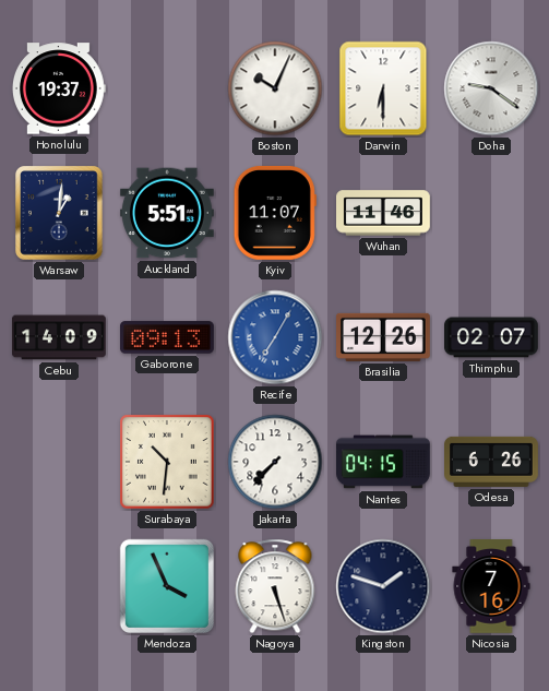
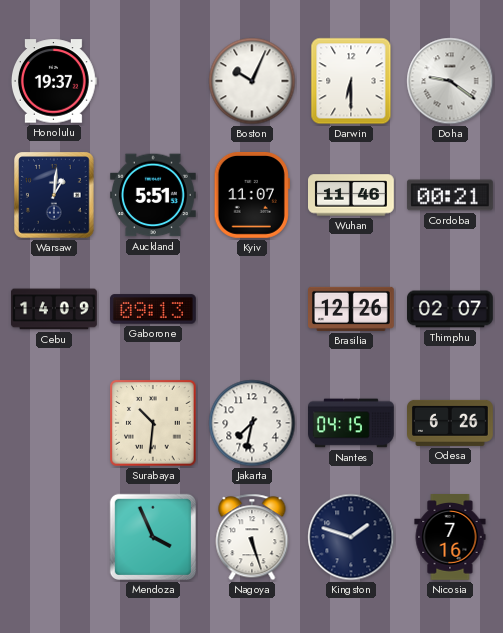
Cordoba: none -> 00:21 (450, 195)
Recife: 7:05 -> none (275, 337)
Jakarta: 7:37 -> 7:32 (252, 423)
